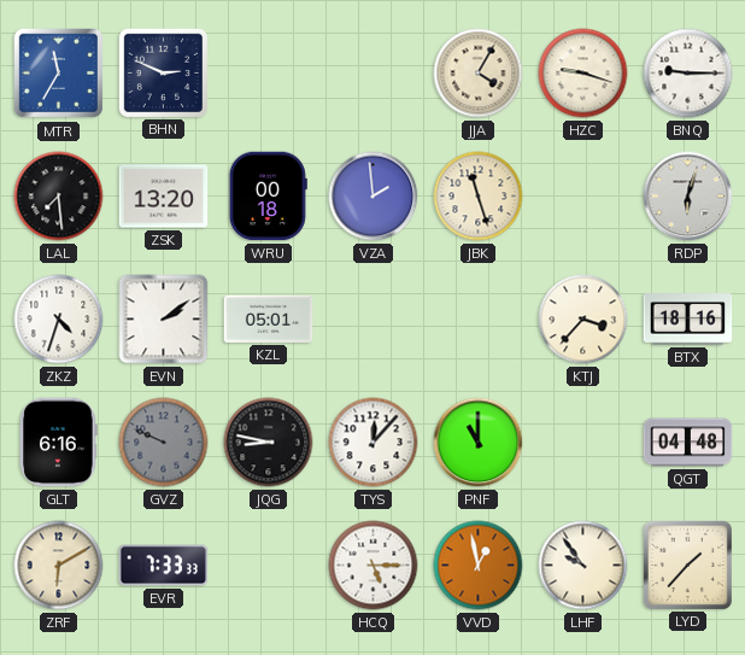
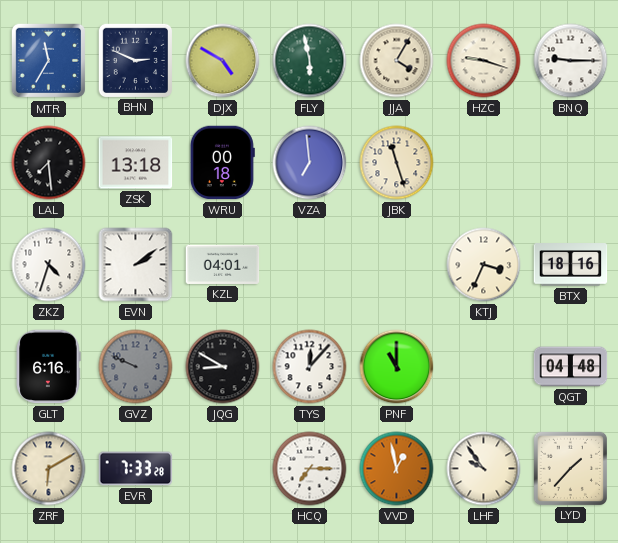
DJX: none -> 4:50 (223, 61)
FLY: none -> 5:58 (310, 61)
ZSK: 13:20 -> 13:18 (136, 163)
VZA: 1:59 -> 6:59 (310, 163)
RDP: 6:03 -> none (688, 197)
KZL: 05:01 -> 04:01 (223, 264)
KTJ: 3:37 -> 3:34 (484, 265)
JQG: 8:47 -> 8:50 (223, 367)
EVR: 7:33:33 -> 7:33:28 (136, 469)
HCQ: 5:15 -> 7:15 (310, 469)
